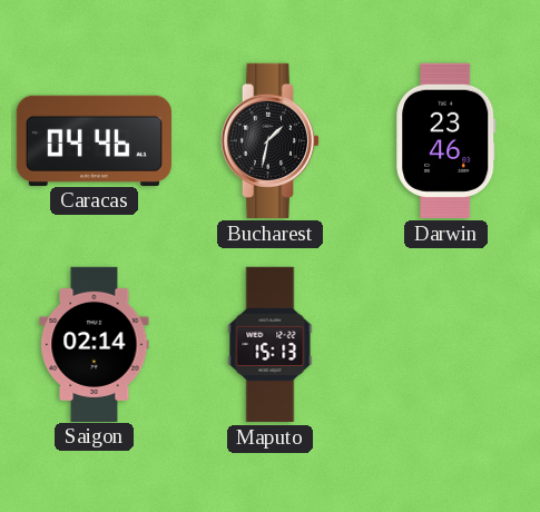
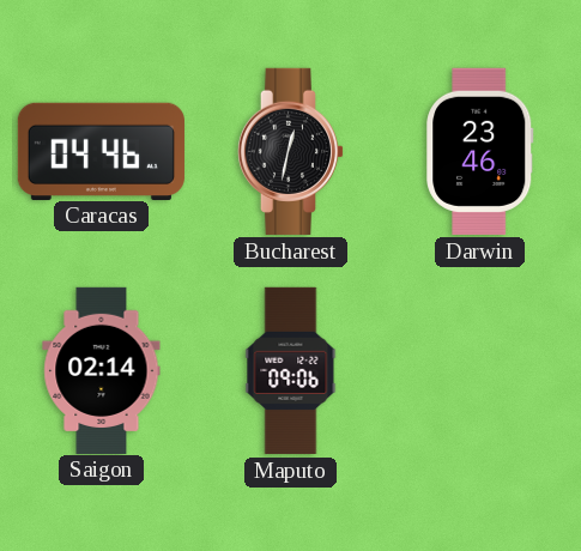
Bucharest: 1:32 -> 12:32 (291, 151)
Maputo: 15:13 -> 09:06 (291, 370)
